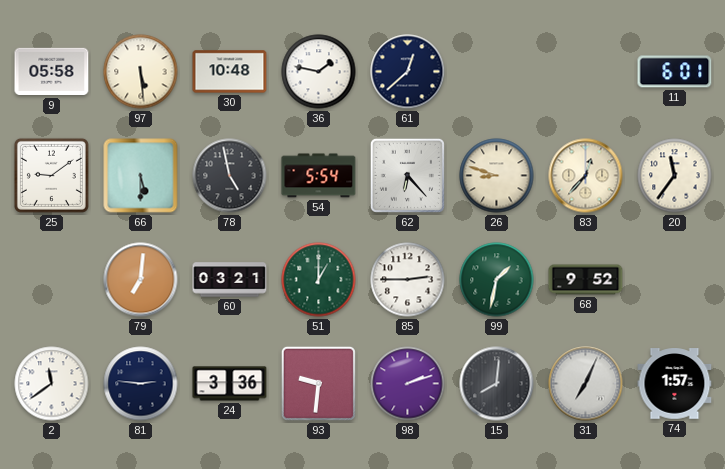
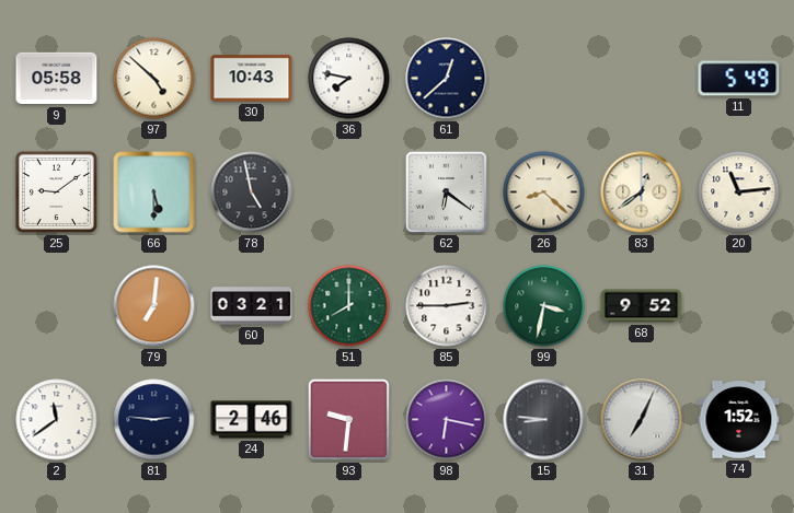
97: 5:29 -> 4:52 (154, 79)
30: 10:48 -> 10:43 (252, 79)
36: 1:47 -> 7:47 (349, 79)
11: 6:01 -> 5:49 (739, 79)
54: 5:54 -> none (319, 176)
62: 6:23 -> 6:21 (446, 191)
26: 8:48 -> 8:22 (544, 193)
83: 12:37 -> 12:39 (642, 193)
20: 11:36 -> 11:14 (739, 193)
51: 1:00 -> 8:00 (349, 306)
99: 1:32 -> 3:32 (544, 306)
24: 3:36 -> 2:46 (252, 420)
98: 2:12 -> 6:17 (447, 420)
15: 8:01 -> 8:46 (544, 420)
74: 1:57 -> 1:52 (739, 420)
